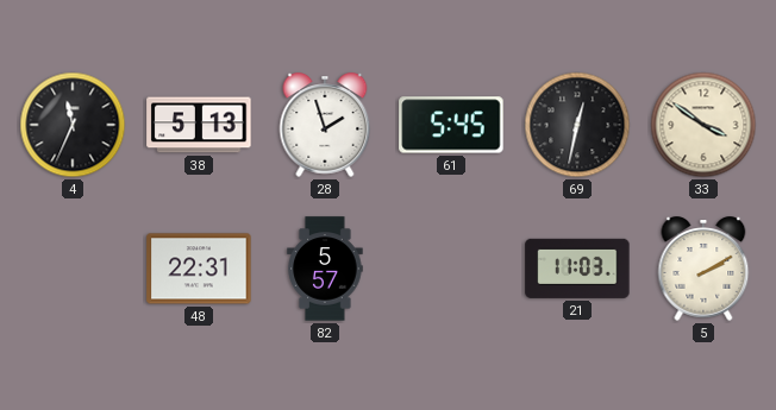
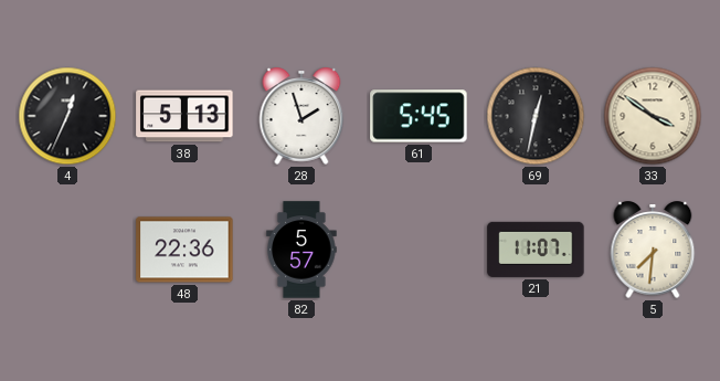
4: 11:34 -> 12:34 (67, 116)
48: 22:31 -> 22:36 (184, 250)
21: 11:03 -> 11:07 (536, 250)
5: 2:10 -> 7:31 (653, 250)
